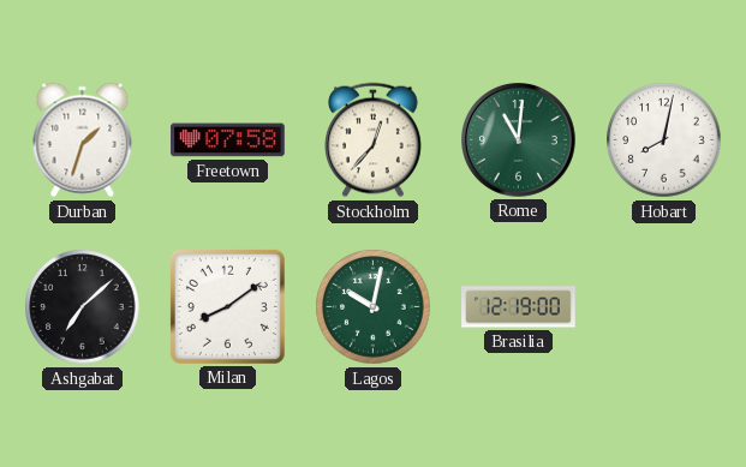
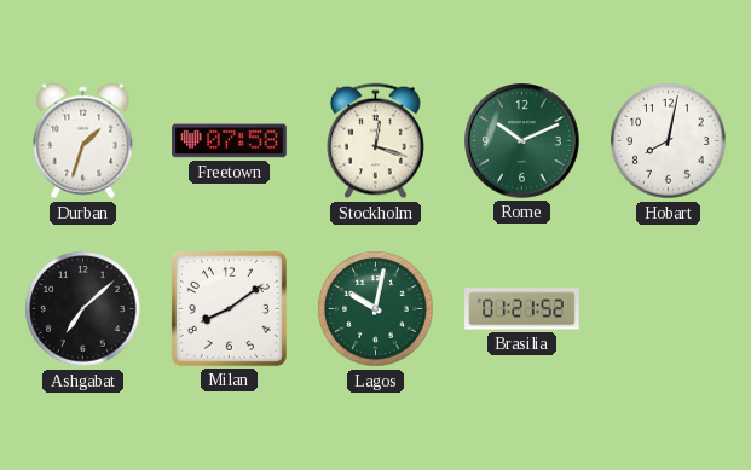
Stockholm: 12:37 -> 12:18 (376, 141)
Rome: 11:01 -> 10:11 (522, 141)
Brasilia: 12:19 -> 01:21 (522, 309)
